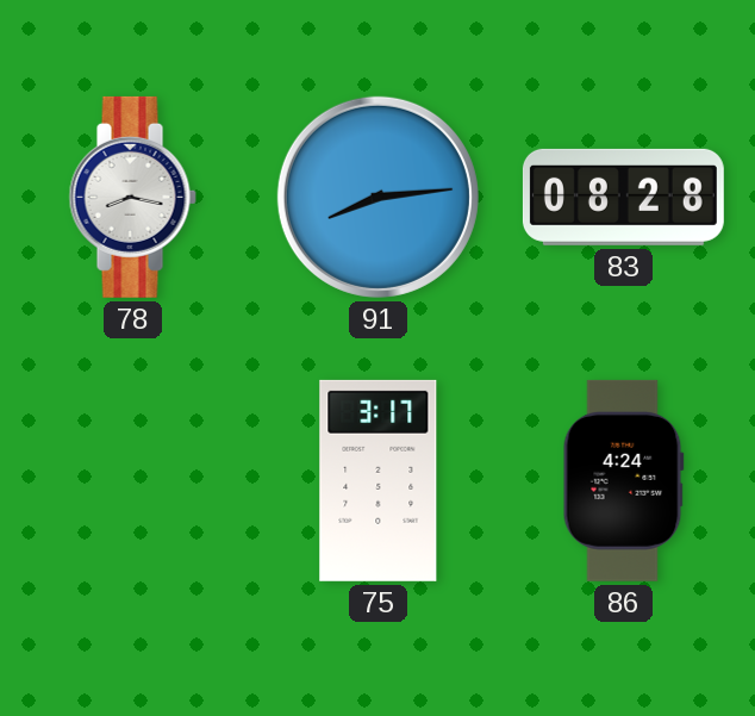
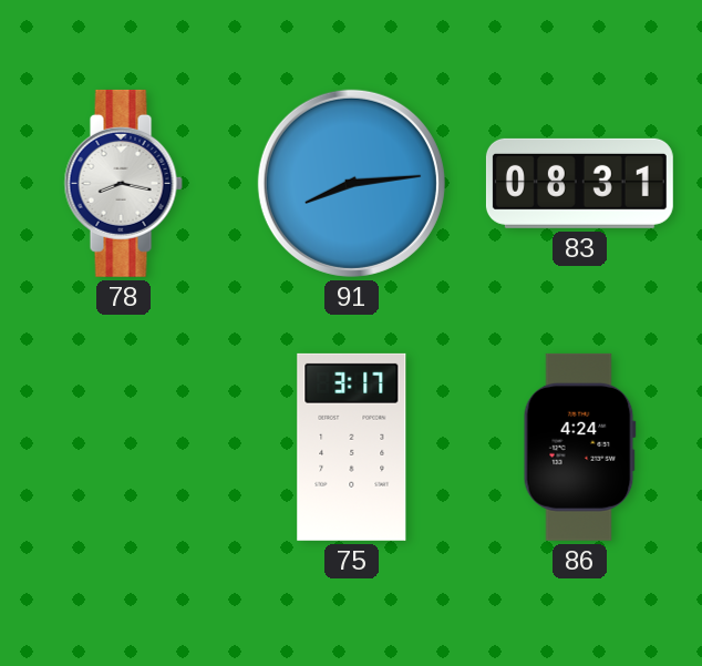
83: 08:28 -> 08:31 (579, 183)
